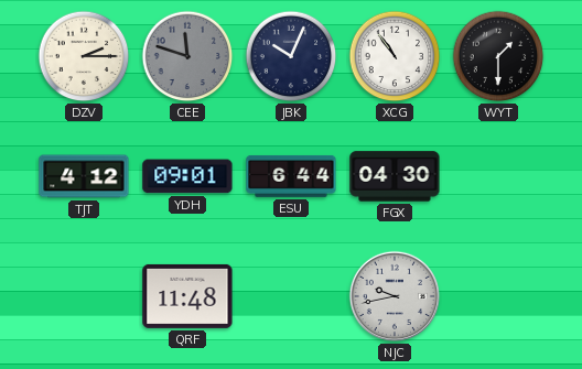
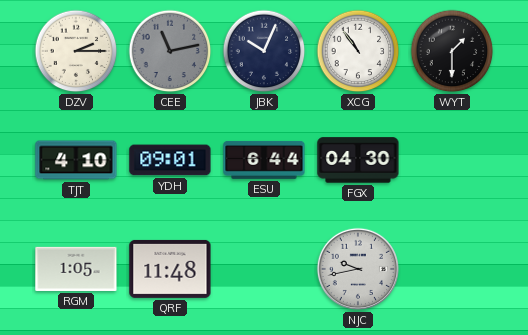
CEE: 11:48 -> 11:13 (170, 51)
TJT: 4:12 -> 4:10 (76, 160)
RGM: none -> 1:05 (76, 269)
